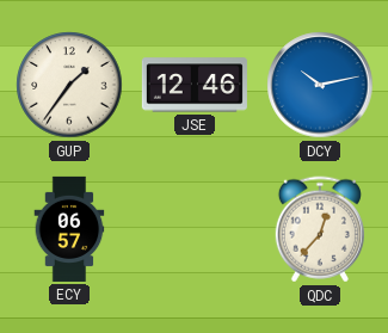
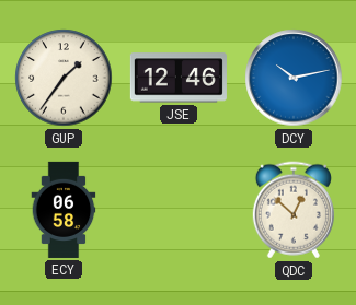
ECY: 06:57 -> 06:58 (64, 210)
QDC: 12:37 -> 12:52 (294, 210)
